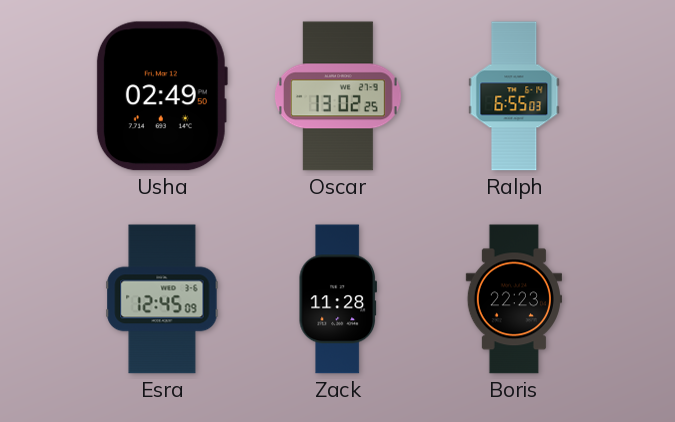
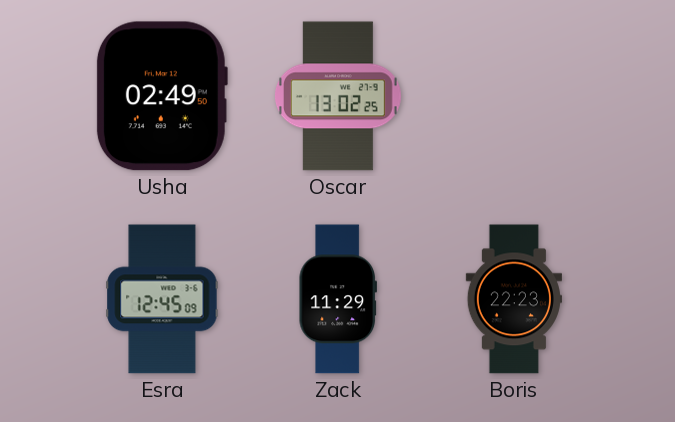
Ralph: 6:55 -> none (514, 96)
Zack: 11:28 -> 11:29 (337, 299)
